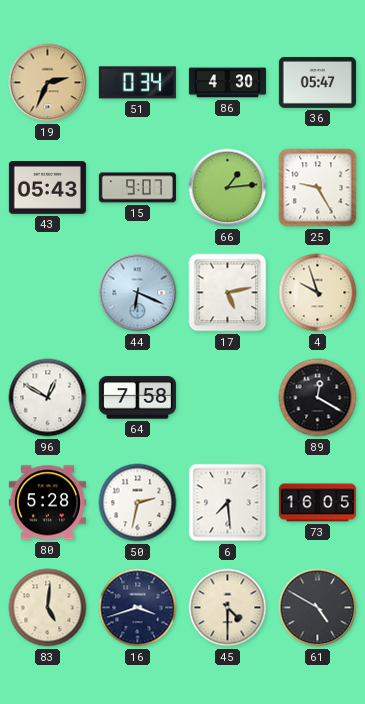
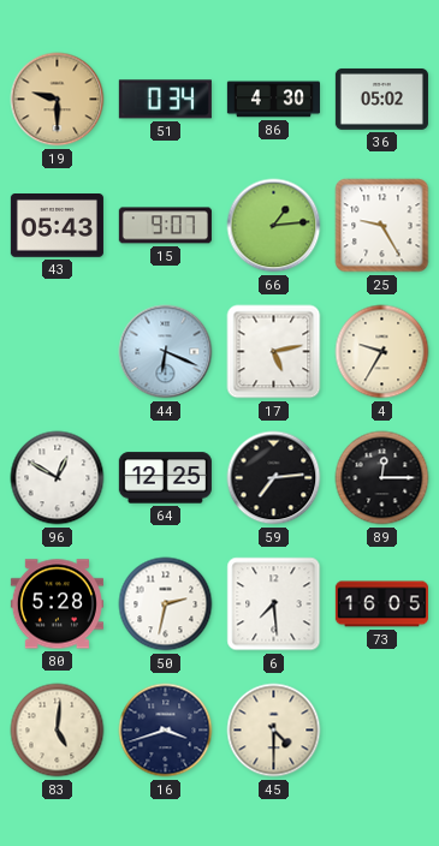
19: 2:34 -> 9:30 (58, 100)
36: 05:47 -> 05:02 (381, 99)
4: 9:57 -> 9:35 (382, 352)
64: 7:58 -> 12:25 (165, 478)
59: none -> 7:14 (274, 478)
89: 12:20 -> 12:15 (382, 478)
61: 4:50 -> none (318, 608)
